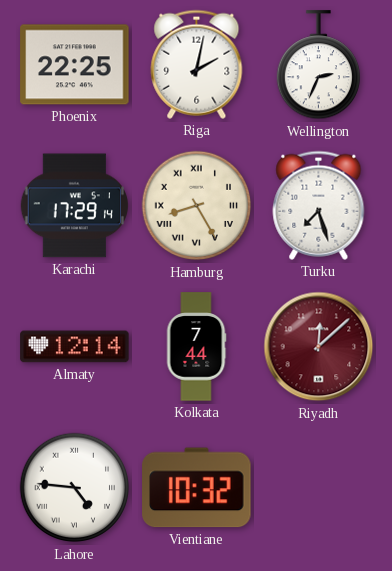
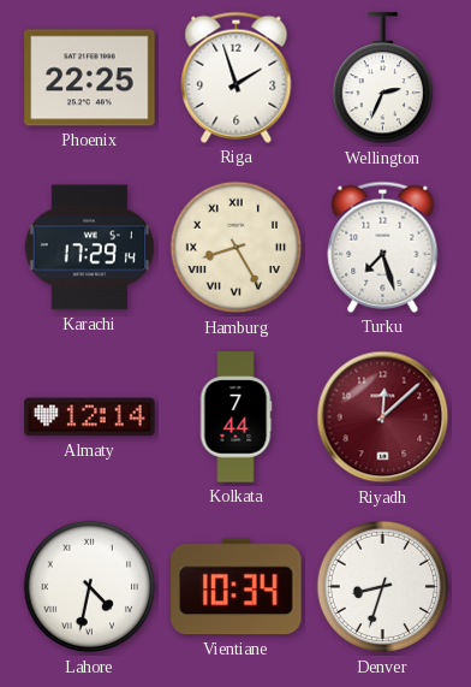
Riga: 2:02 -> 1:57 (237, 77)
Lahore: 4:46 -> 4:32 (90, 587)
Vientiane: 10:32 -> 10:34 (237, 587)
Denver: none -> 8:33 (383, 587)
